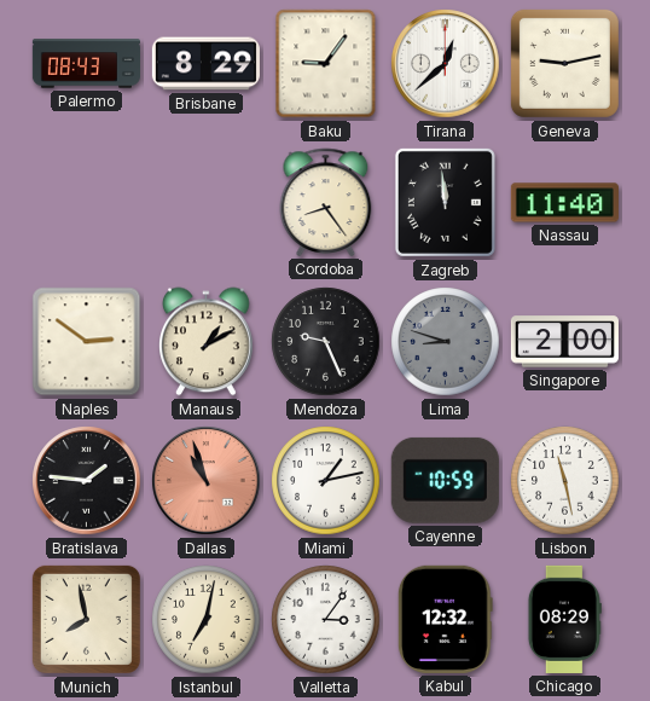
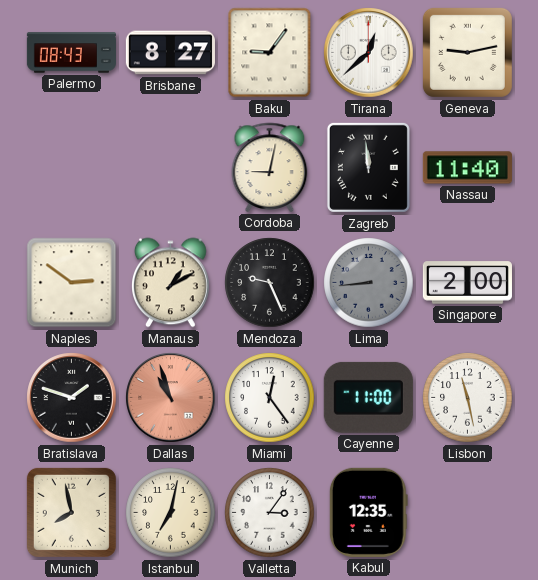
Brisbane: 8:29 -> 8:27 (170, 53)
Cordoba: 8:24 -> 9:02 (270, 167)
Lima: 8:48 -> 8:44 (369, 283)
Bratislava: 1:46 -> 1:48 (72, 398)
Miami: 1:13 -> 12:24 (270, 398)
Cayenne: 10:59 -> 11:00 (368, 397)
Kabul: 12:32 -> 12:35 (368, 512)
Chicago: 08:29 -> none (564, 619)
